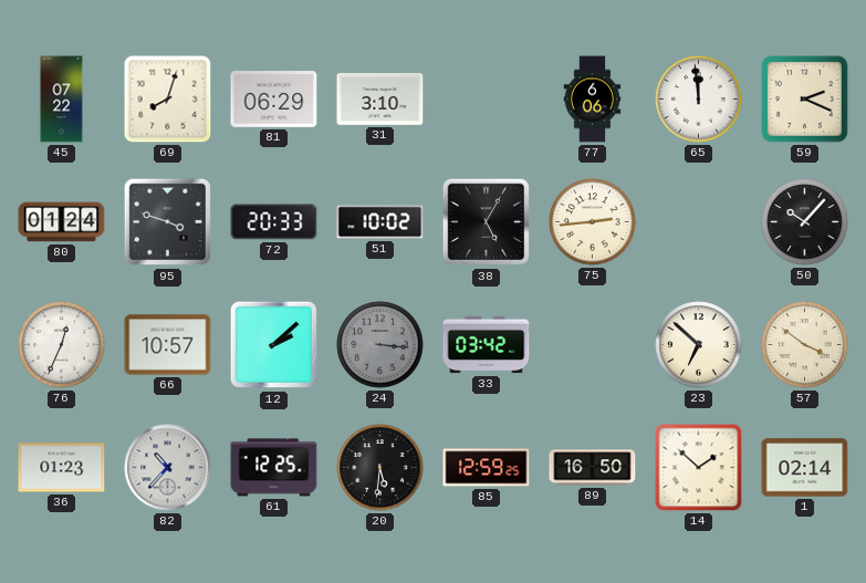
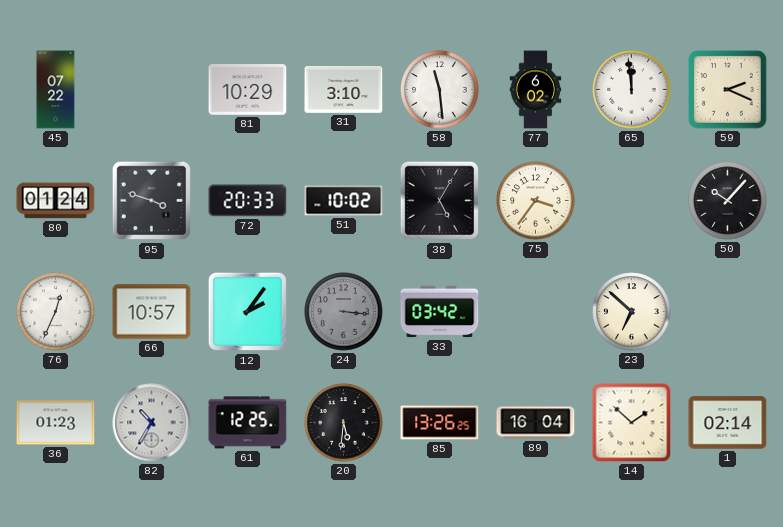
69: 8:03 -> none (168, 100)
81: 06:29 -> 10:29 (248, 90)
58: none -> 11:29 (440, 90)
77: 6:06 -> 6:02 (536, 90)
75: 2:44 -> 3:36 (536, 201)
12: 2:08 -> 2:06 (248, 312)
57: 3:51 -> none (805, 345)
82: 10:37 -> 10:35 (152, 423)
85: 12:59 -> 13:26 (440, 423)
89: 16:50 -> 16:04 (536, 423)
